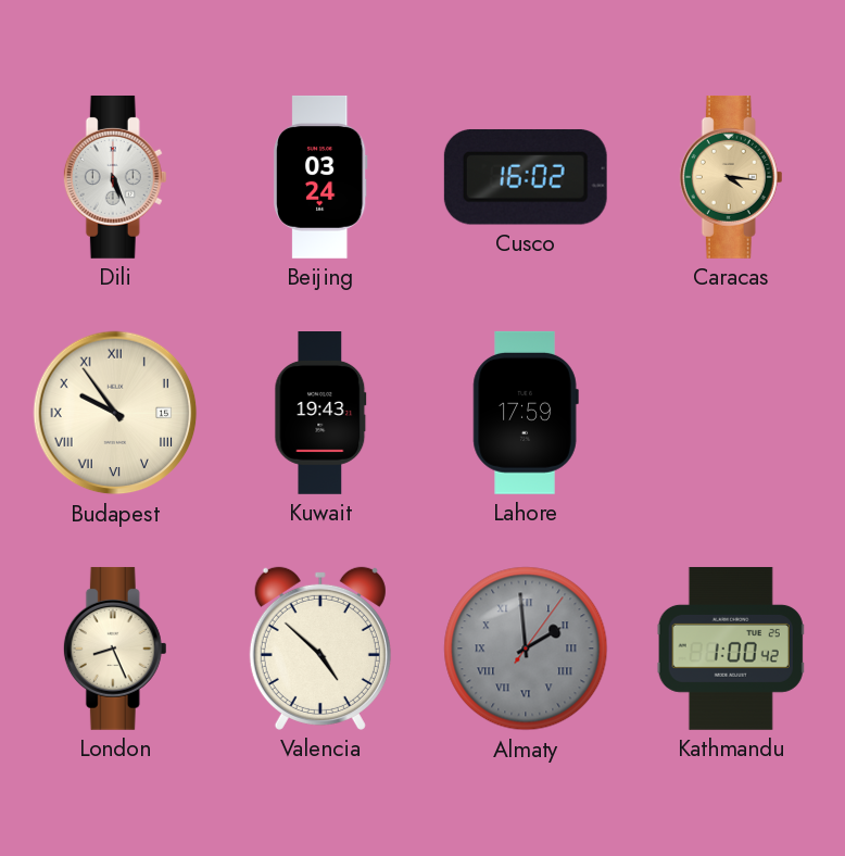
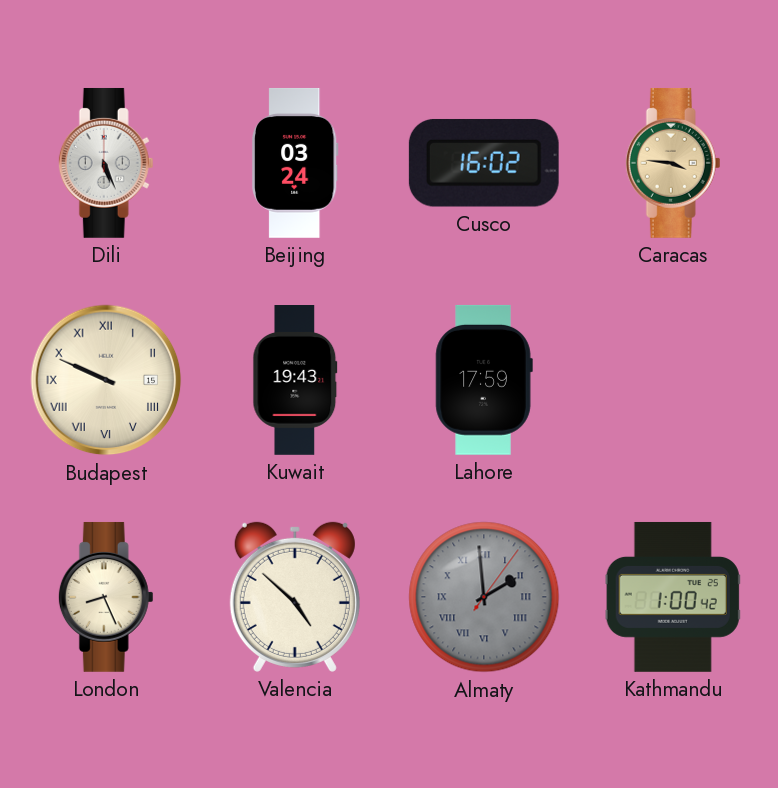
Caracas: 4:16 -> 3:46 (673, 163)
Budapest: 9:54 -> 9:49 (106, 380)
